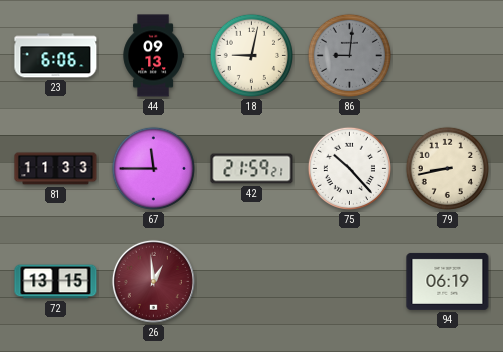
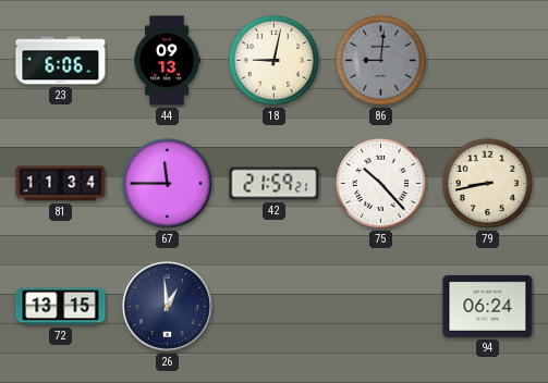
81: 11:33 -> 11:34 (61, 184)
26 dial: burgundy -> navy (167, 306)
94: 06:19 -> 06:24 (488, 306)
